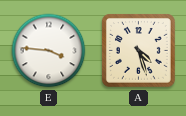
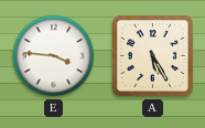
A: 4:27 -> 5:25 (153, 56)
